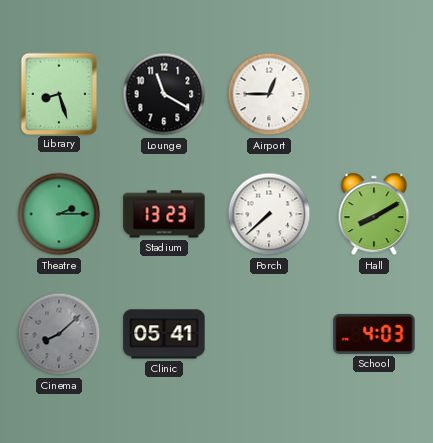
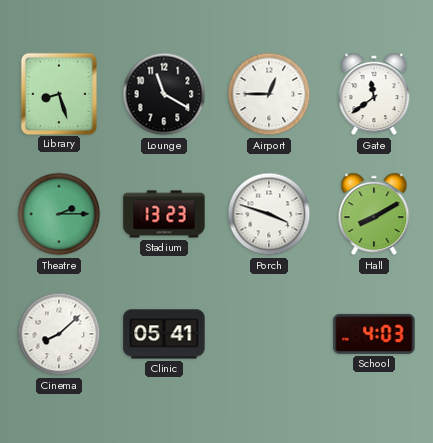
Gate: none -> 11:39 (374, 94)
Porch: 7:38 -> 3:48 (269, 214)
Cinema dial: grey -> white (59, 334)
